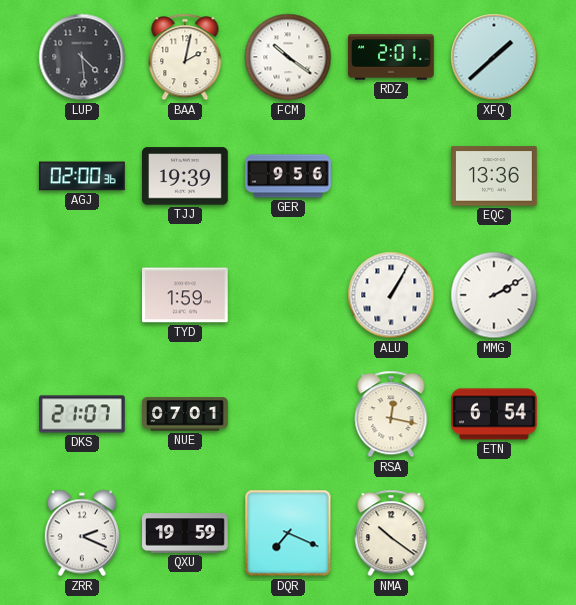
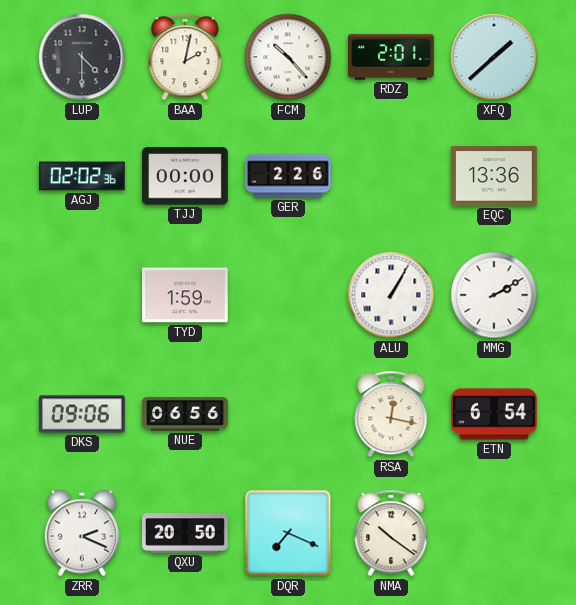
LUP: 4:29 -> 4:30 (82, 57)
FCM: 10:21 -> 10:23 (288, 57)
AGJ: 02:00 -> 02:02 (83, 176)
TJJ: 19:39 -> 00:00 (186, 176)
GER: 9:56 -> 2:26 (288, 176)
DKS: 21:07 -> 09:06 (82, 414)
NUE: 07:01 -> 06:56 (185, 414)
QXU: 19:59 -> 20:50 (185, 533)
